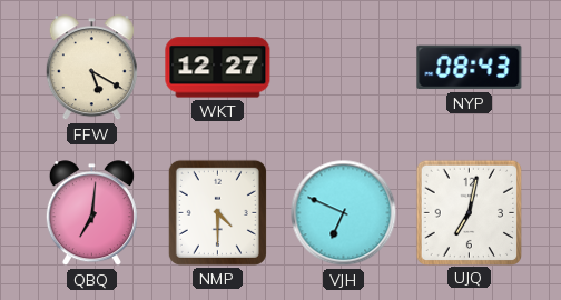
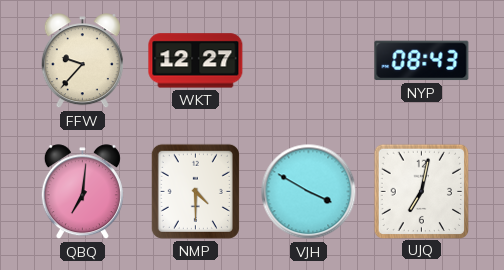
FFW: 5:20 -> 9:37 (82, 61)
VJH: 6:49 -> 3:50 (309, 192)
